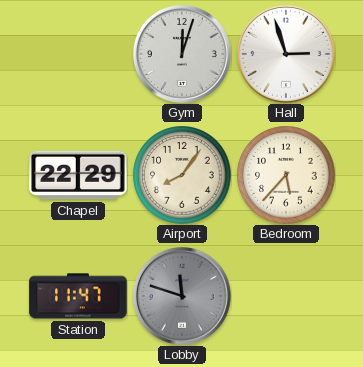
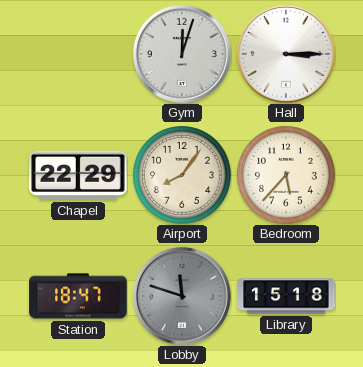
Hall: 2:57 -> 3:15 (286, 54)
Station: 11:47 -> 18:47 (78, 296)
Library: none -> 15:18 (286, 296)
